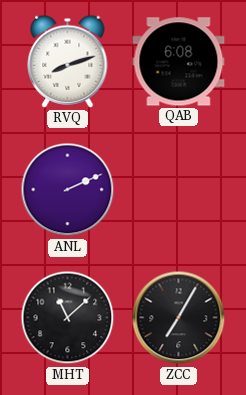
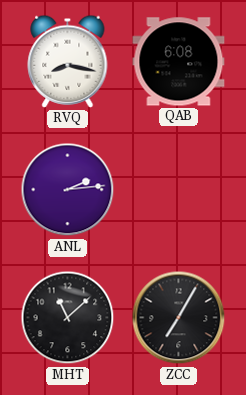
RVQ: 8:12 -> 8:17 (68, 61)
ANL: 2:11 -> 2:14 (68, 190)
